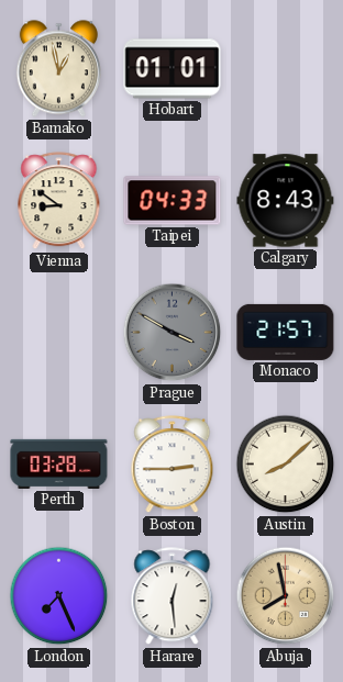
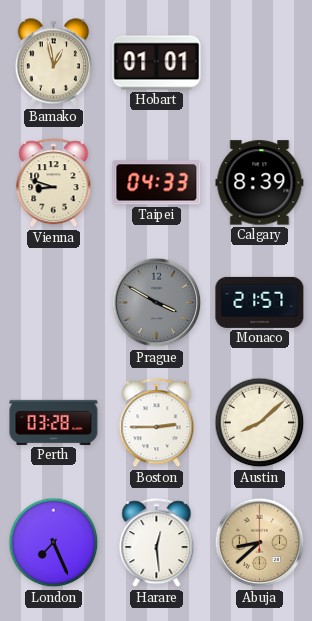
Vienna: 8:51 -> 8:48 (54, 183)
Calgary: 8:43 -> 8:39 (260, 183)
Abuja: 7:58 -> 8:38 (260, 543)
